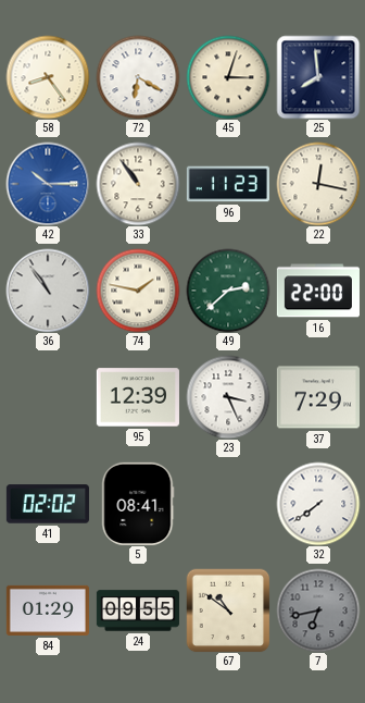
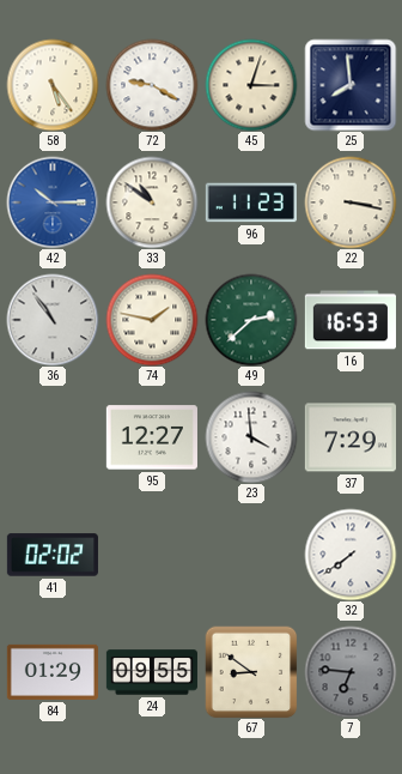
58: 8:24 -> 5:24 (53, 85)
72: 6:20 -> 9:20 (152, 85)
33: 10:54 -> 10:51 (152, 202)
22: 12:17 -> 3:17 (351, 202)
16: 22:00 -> 16:53 (351, 320)
95: 12:39 -> 12:27 (152, 437)
23: 3:26 -> 3:59 (251, 437)
5: 08:41 -> none (138, 504)
67: 10:51 -> 8:51 (251, 672)
7: 6:43 -> 6:46 (351, 672)
